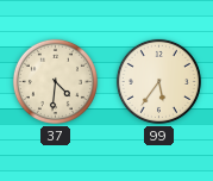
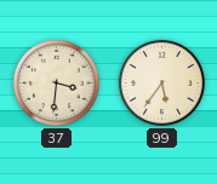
37: 4:31 -> 3:31 (56, 82)
